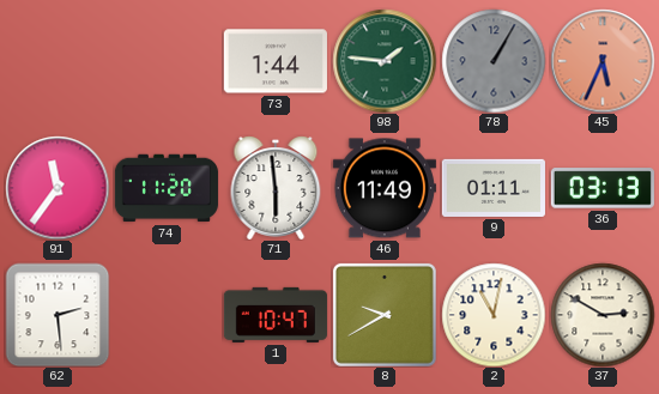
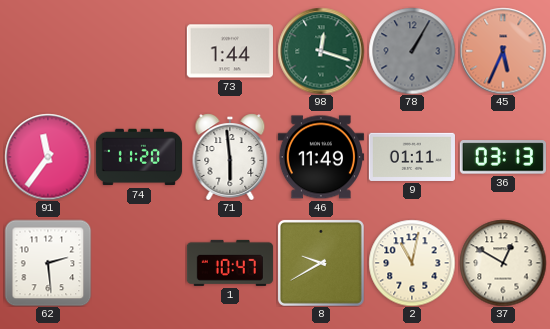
98: 1:46 -> 12:18 (321, 51)
37: 2:50 -> 12:50 (503, 263)
